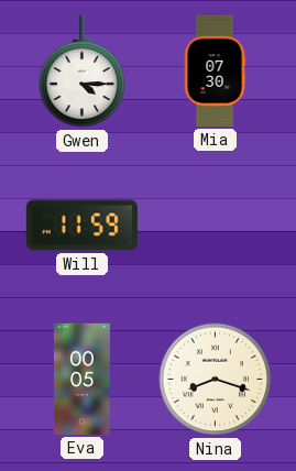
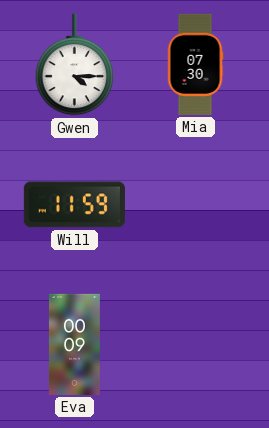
Eva: 00:05 -> 00:09 (74, 344)
Nina: 8:18 -> none (216, 380)
